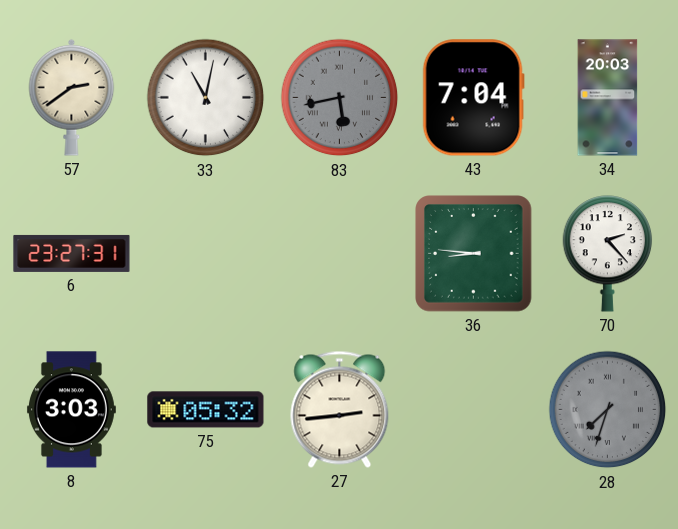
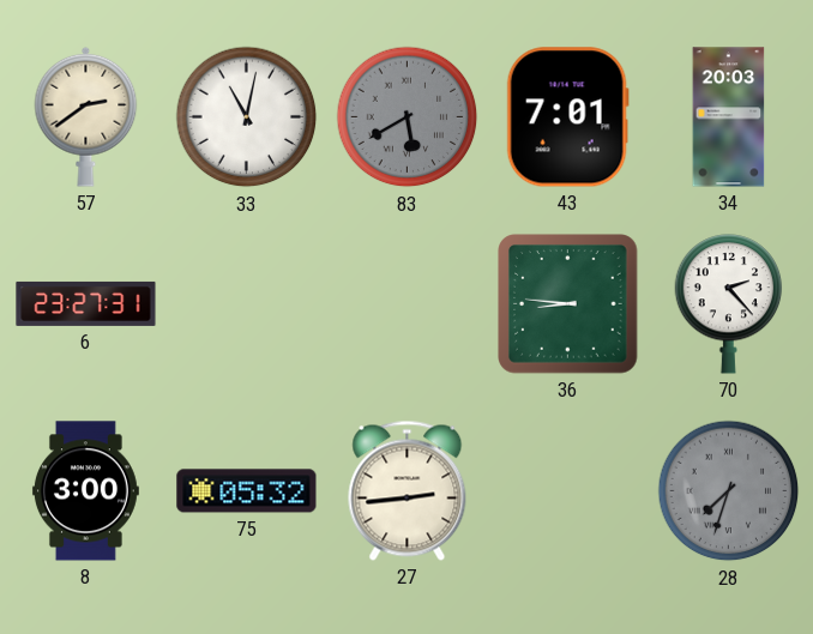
83: 5:43 -> 5:40 (408, 117)
43: 7:04 -> 7:01 (567, 117)
8: 3:03 -> 3:00 (85, 491)
